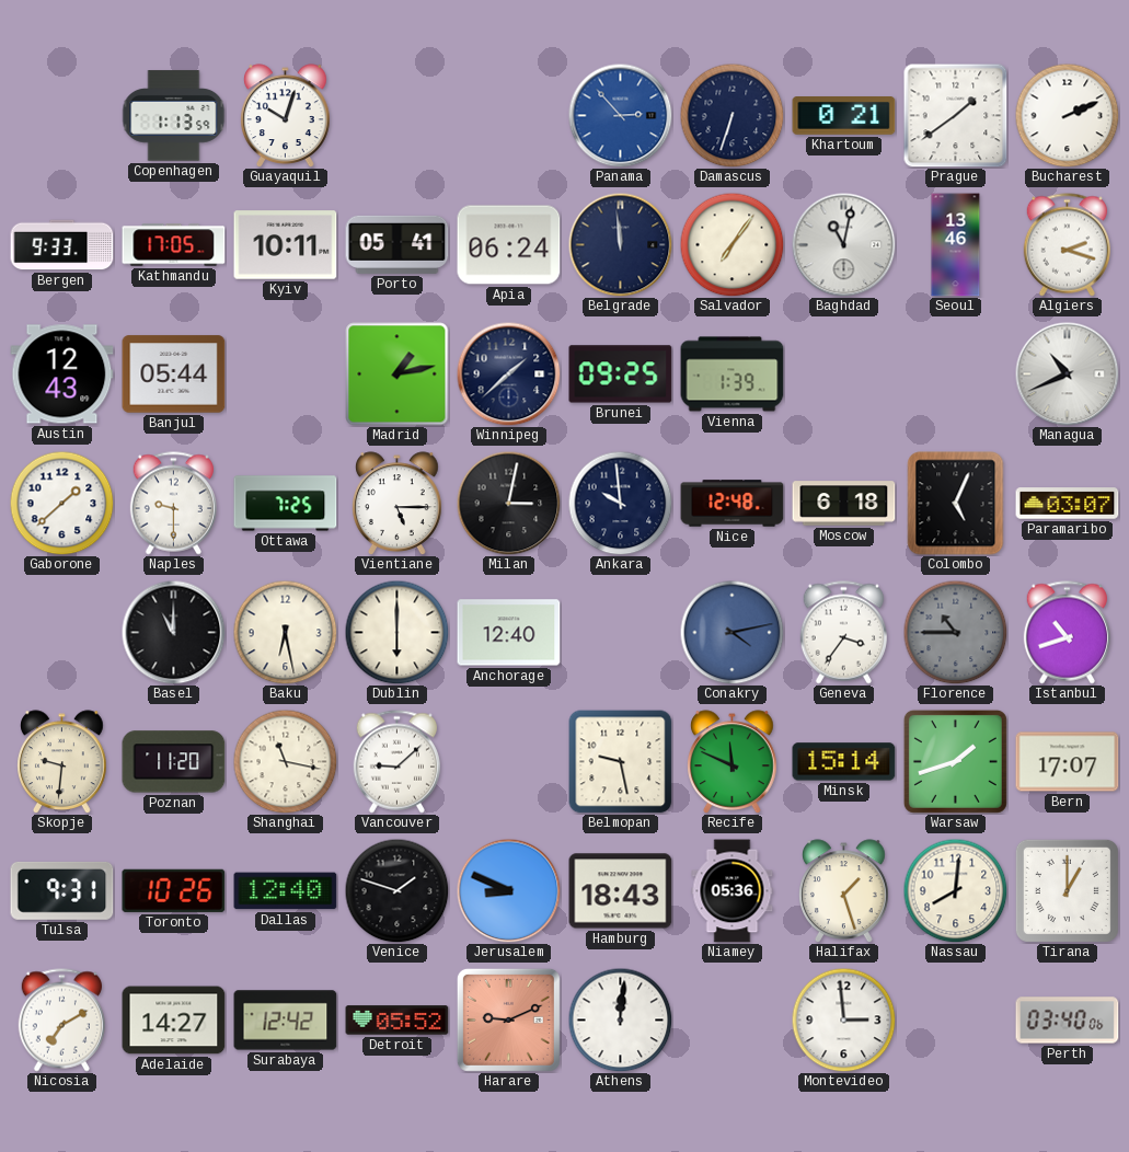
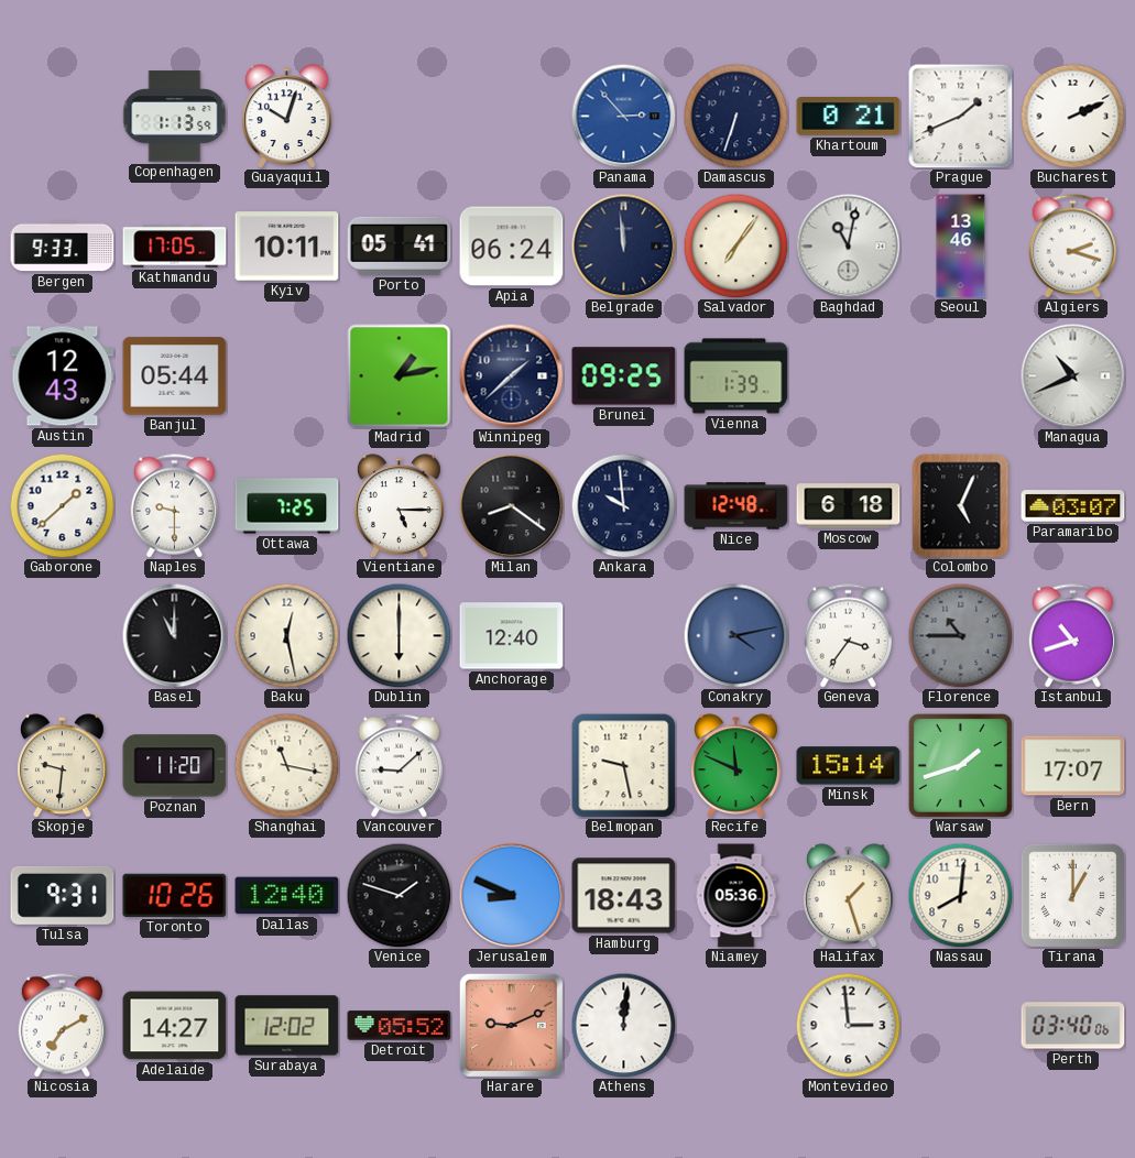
Prague: 1:39 -> 1:41 (960, 116)
Milan: 3:02 -> 8:21 (511, 505)
Baku: 6:28 -> 12:28 (286, 635)
Surabaya: 12:42 -> 12:02 (287, 1026)
